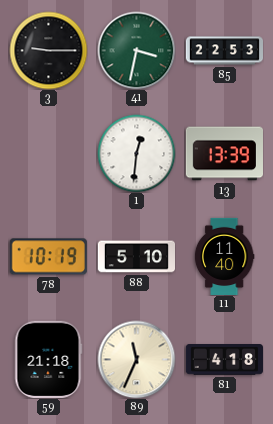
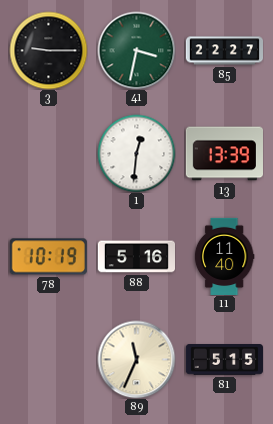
85: 22:53 -> 22:27 (224, 51)
88: 5:10 -> 5:16 (136, 257)
59: 21:18 -> none (49, 359)
81: 4:18 -> 5:15 (224, 360)
